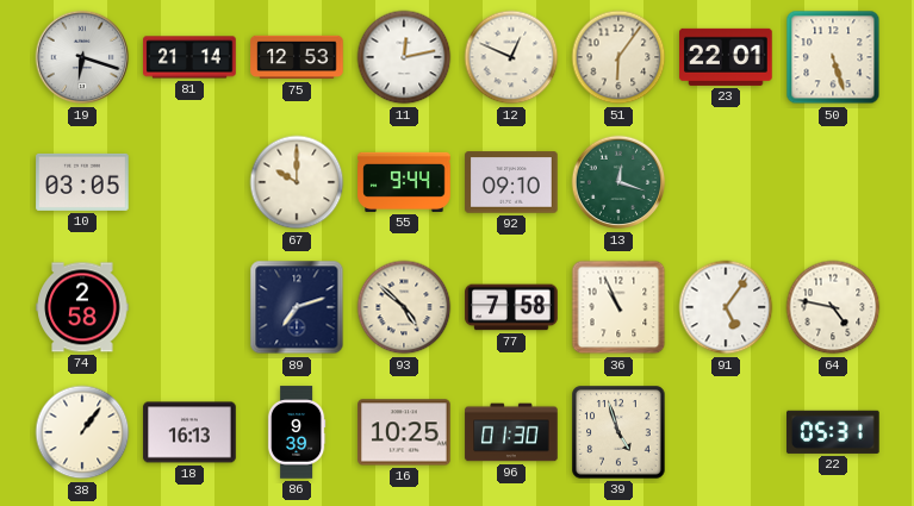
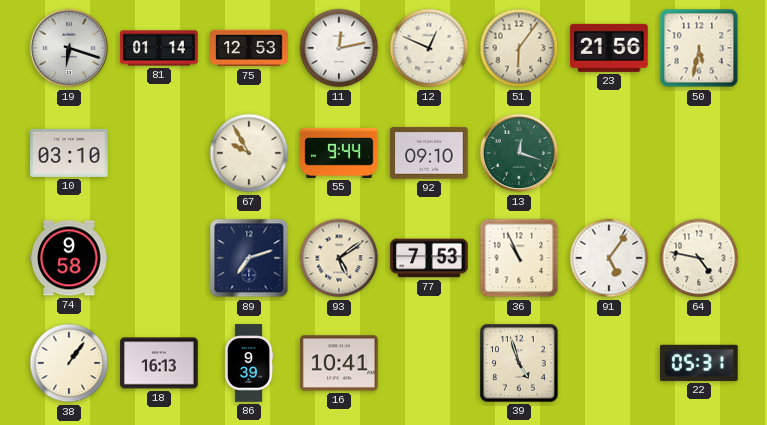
81: 21:14 -> 01:14 (159, 48)
23: 22:01 -> 21:56 (609, 48)
50: 5:27 -> 5:32 (699, 48)
10: 03:05 -> 03:10 (69, 153)
67: 10:00 -> 9:55 (249, 153)
74: 2:58 -> 9:58 (69, 258)
93: 4:52 -> 5:09 (339, 258)
77: 7:58 -> 7:53 (429, 258)
16: 10:25 -> 10:41 (339, 363)
96: 01:30 -> none (511, 432)
